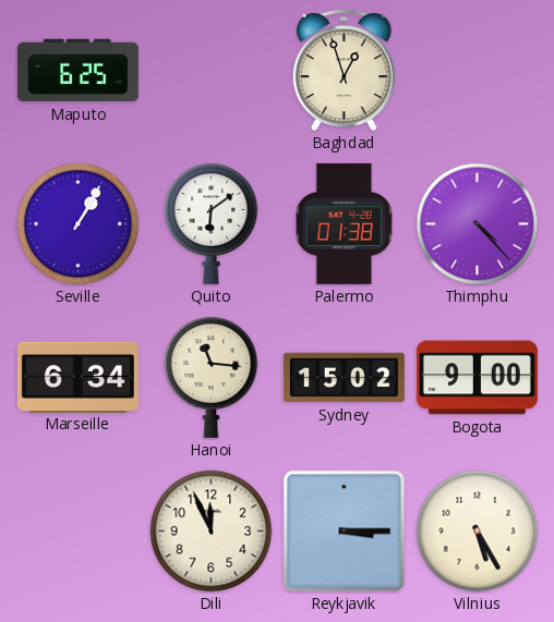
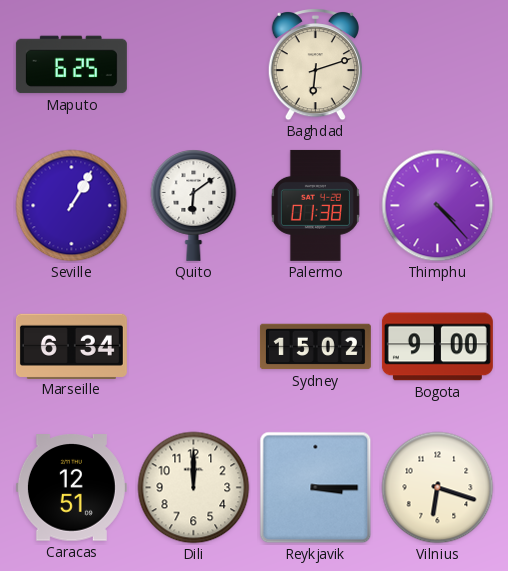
Baghdad: 12:57 -> 6:12 (315, 65)
Hanoi: 11:16 -> none (212, 378)
Caracas: none -> 12:51 (71, 488)
Dili: 11:56 -> 12:00 (194, 488)
Vilnius: 5:25 -> 6:18 (438, 488)
